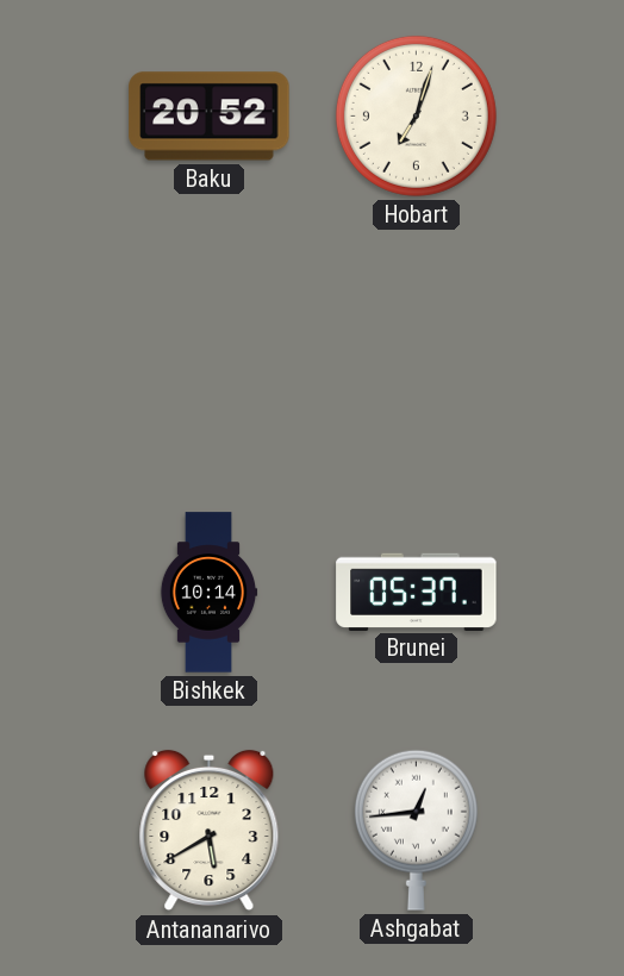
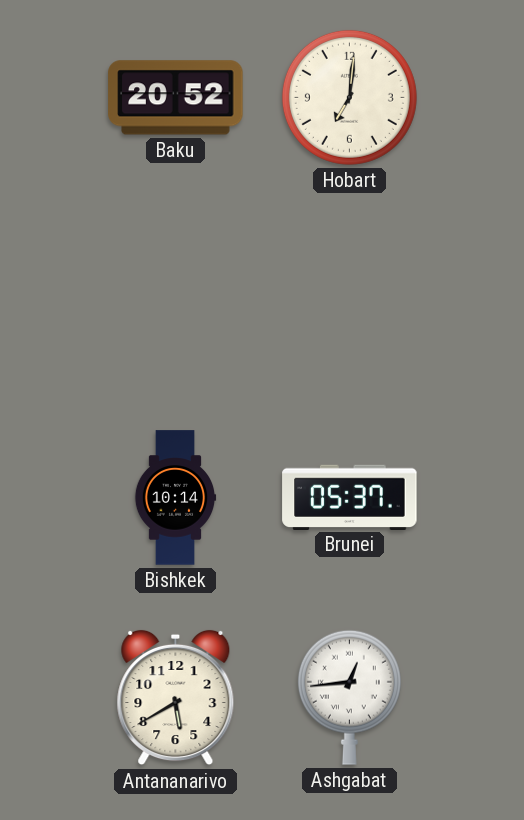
Hobart: 7:03 -> 7:01 (349, 97)
